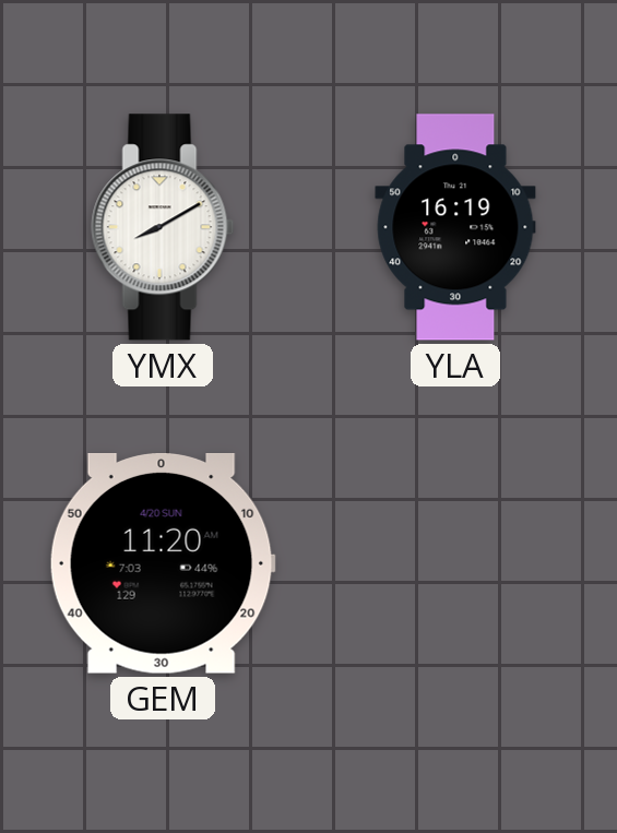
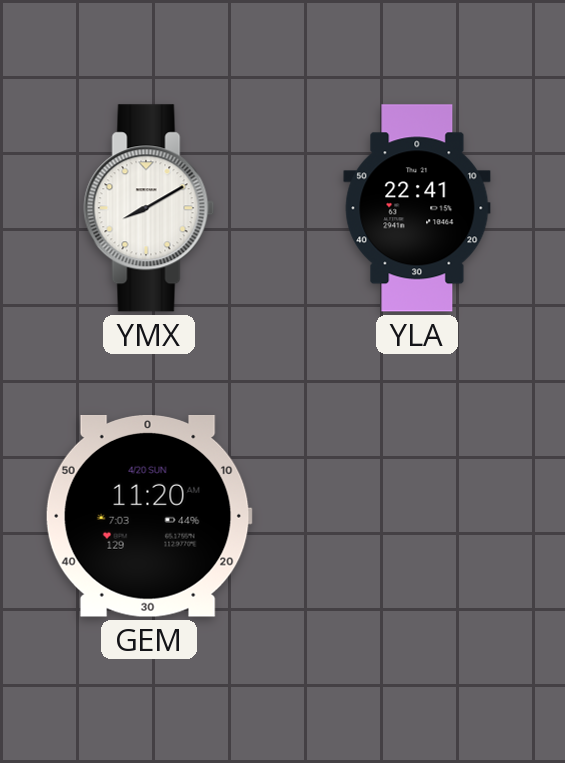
YLA: 16:19 -> 22:41 (417, 208)
